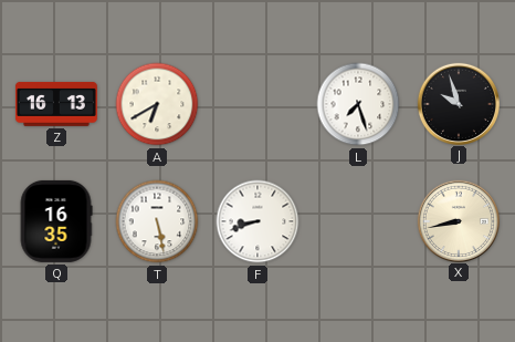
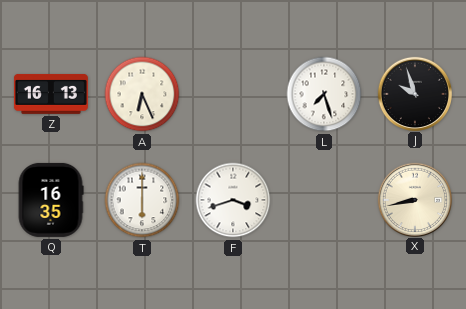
A: 6:40 -> 6:26 (142, 94)
T: 5:28 -> 6:00 (142, 200)
F: 8:42 -> 3:42 (233, 200)
